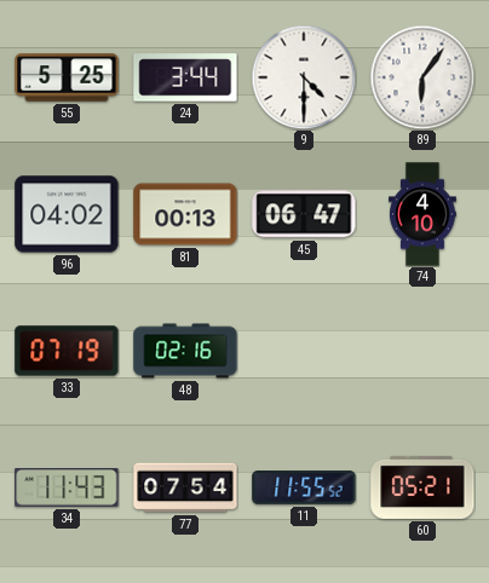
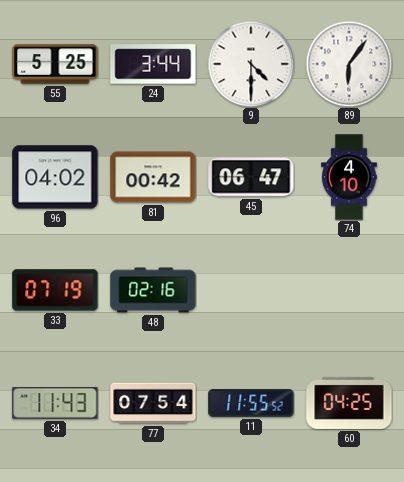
81: 00:13 -> 00:42 (153, 177)
60: 05:21 -> 04:25 (349, 403)
